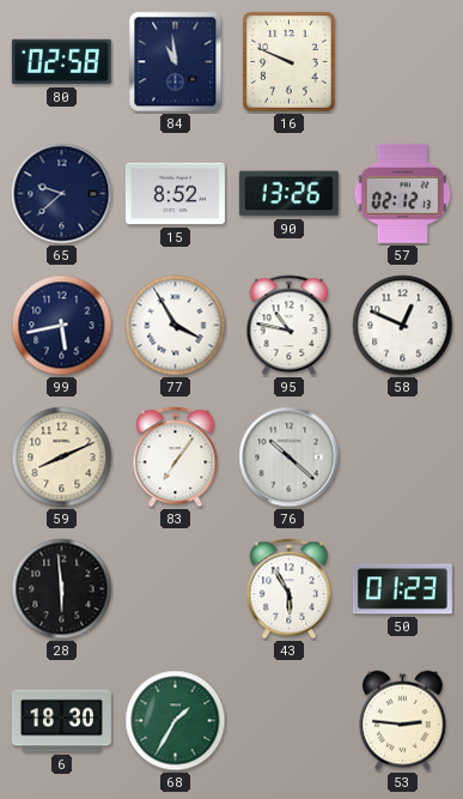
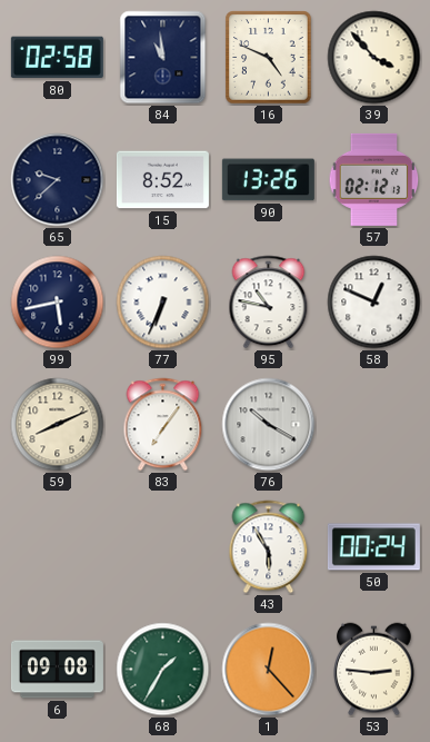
16: 9:49 -> 4:49 (269, 58)
39: none -> 3:53 (374, 58)
77: 3:55 -> 6:34 (163, 303)
76: 10:22 -> 10:20 (269, 425)
28: 5:59 -> none (62, 589)
50: 01:23 -> 00:24 (373, 547)
6: 18:30 -> 09:08 (57, 670)
1: none -> 12:23 (269, 670)
